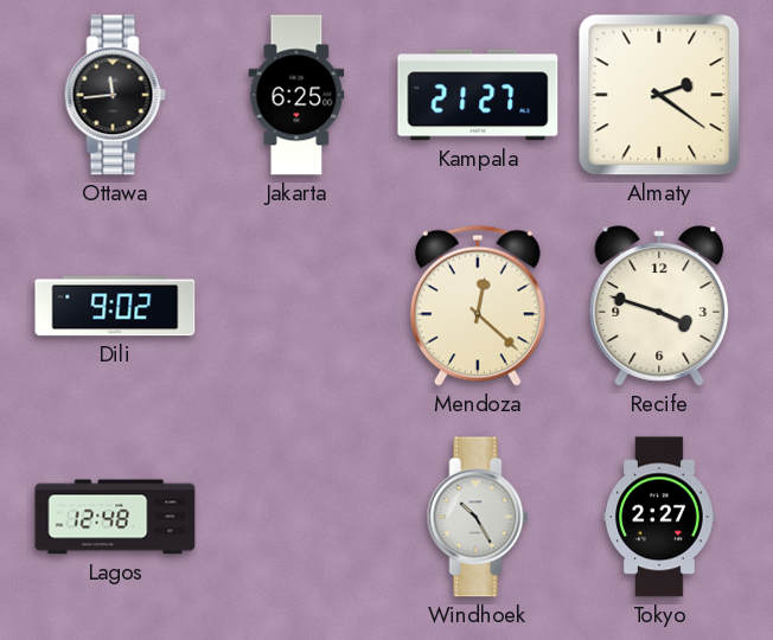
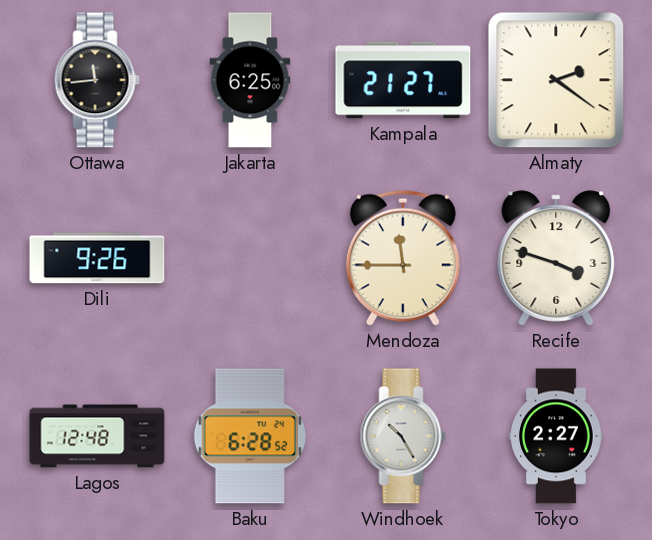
Dili: 9:02 -> 9:26 (97, 258)
Mendoza: 12:22 -> 11:45 (403, 258)
Baku: none -> 6:28 (250, 436)
